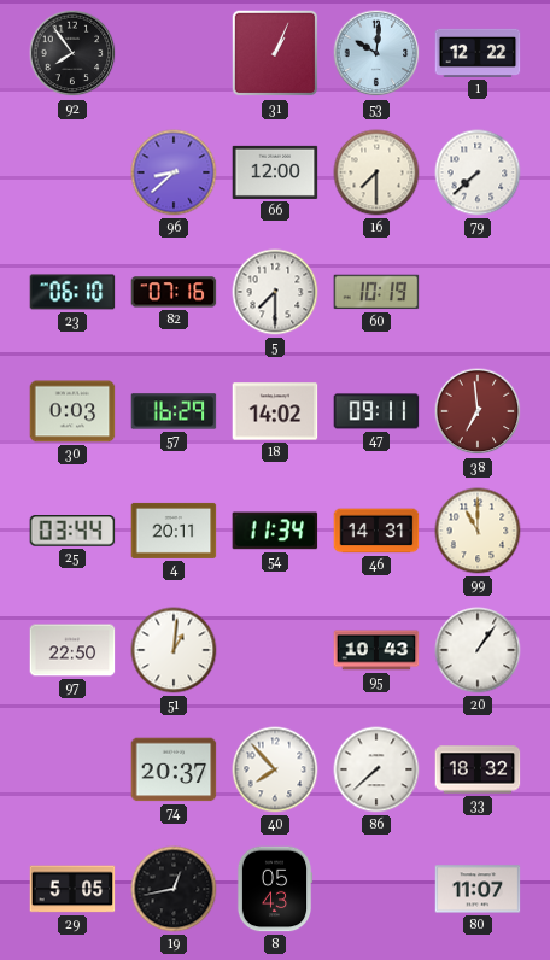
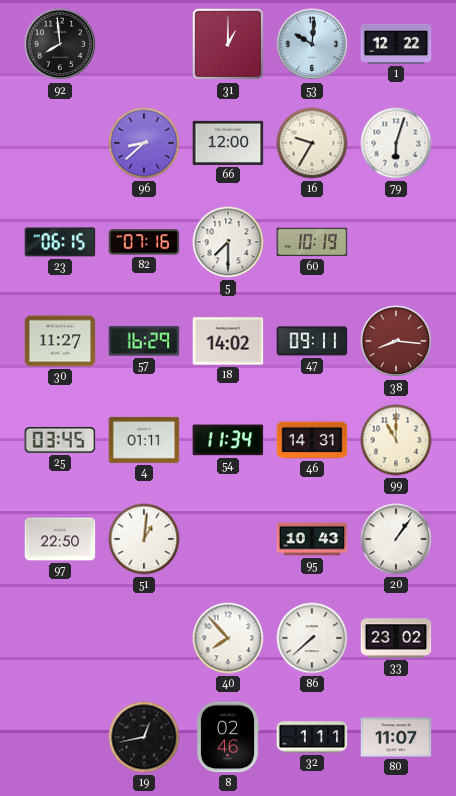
92: 7:54 -> 7:59 (60, 44)
31: 1:04 -> 1:00 (228, 44)
16: 7:30 -> 9:35 (312, 143)
79: 7:38 -> 6:03 (396, 143)
23: 06:10 -> 06:15 (60, 242)
30: 0:03 -> 11:27 (60, 341)
38: 6:59 -> 8:16 (396, 341)
25: 03:44 -> 03:45 (60, 440)
4: 20:11 -> 01:11 (144, 440)
74: 20:37 -> none (174, 769)
33: 18:32 -> 23:02 (396, 638)
29: 5:05 -> none (72, 889)
8: 05:43 -> 02:46 (228, 737)
32: none -> 1:11 (312, 737)
